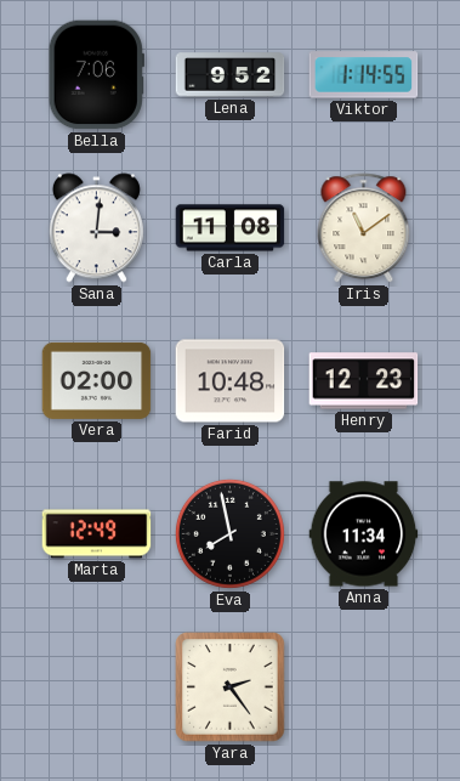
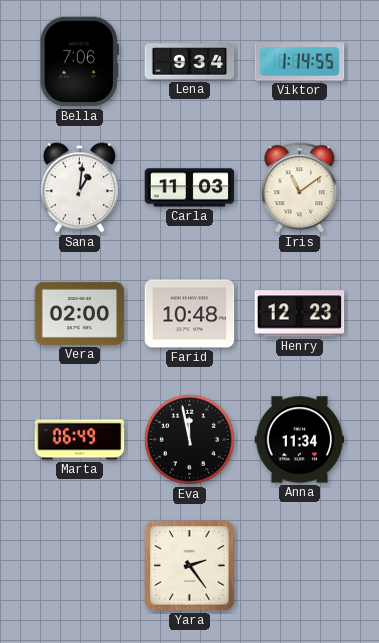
Lena: 9:52 -> 9:34 (190, 62)
Sana: 3:01 -> 1:01 (79, 188)
Carla: 11:08 -> 11:03 (190, 188)
Marta: 12:49 -> 06:49 (80, 440)
Eva: 7:58 -> 11:58 (189, 439)
